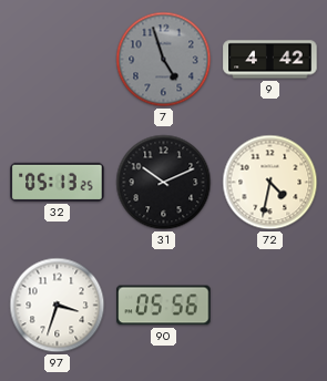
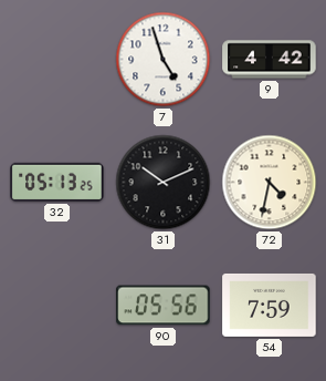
7 dial: grey -> white (164, 60)
97: 3:33 -> none (58, 306)
54: none -> 7:59 (270, 305)
